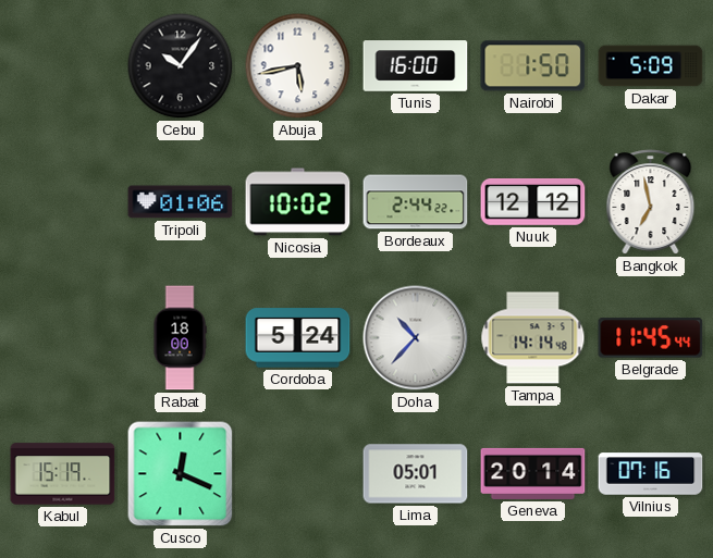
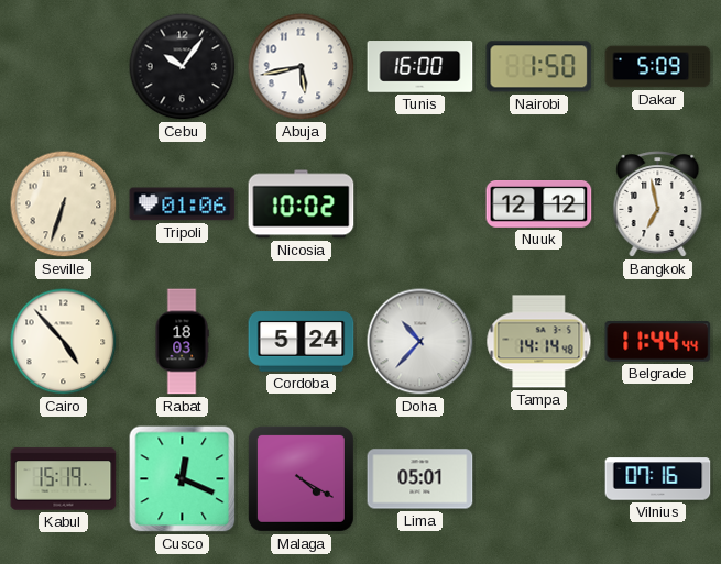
Seville: none -> 6:33 (64, 204)
Bordeaux: 2:44 -> none (416, 202)
Cairo: none -> 4:53 (64, 342)
Rabat: 18:00 -> 18:03 (182, 342)
Belgrade: 11:45 -> 11:44 (658, 342)
Malaga: none -> 4:20 (301, 478)
Geneva: 20:14 -> none (533, 473)
